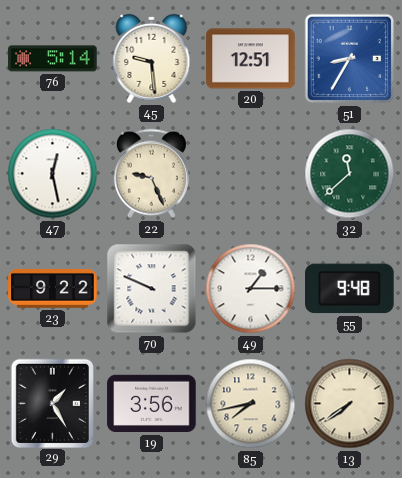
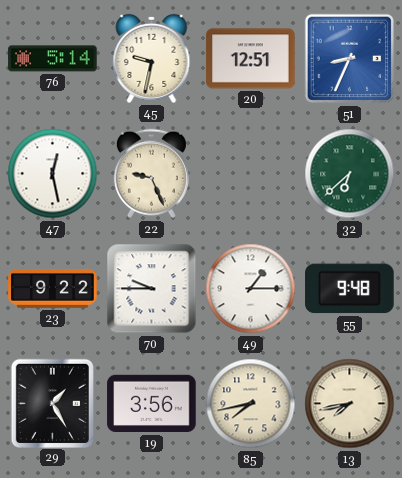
45: 9:29 -> 9:32 (152, 58)
51: 8:35 -> 8:34 (350, 59)
32: 11:38 -> 6:38 (350, 174)
70: 9:49 -> 9:45 (152, 289)
13: 7:39 -> 7:43 (350, 404)
